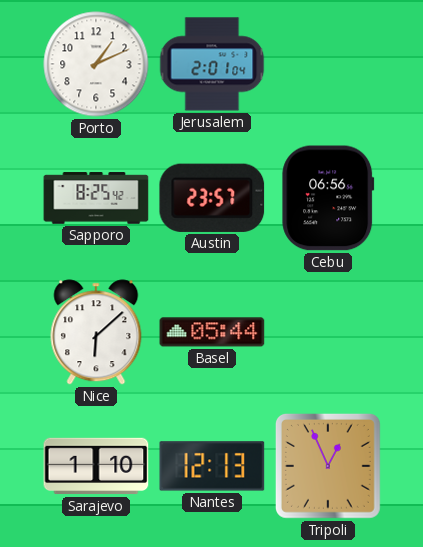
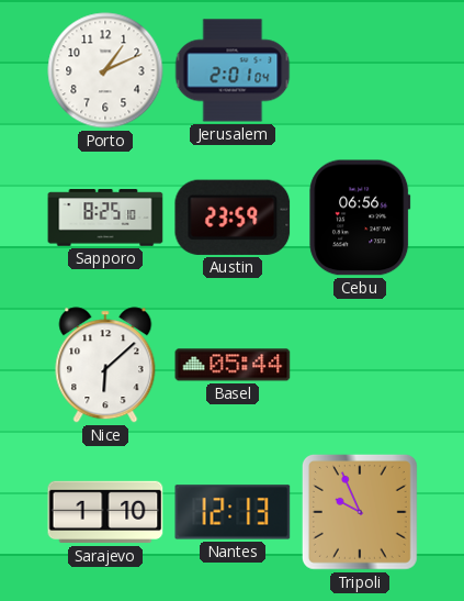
Sapporo: 8:25:42 -> 8:25:10 (105, 218)
Austin: 23:57 -> 23:59 (233, 218)
Tripoli: 12:56 -> 9:56 (360, 512)
